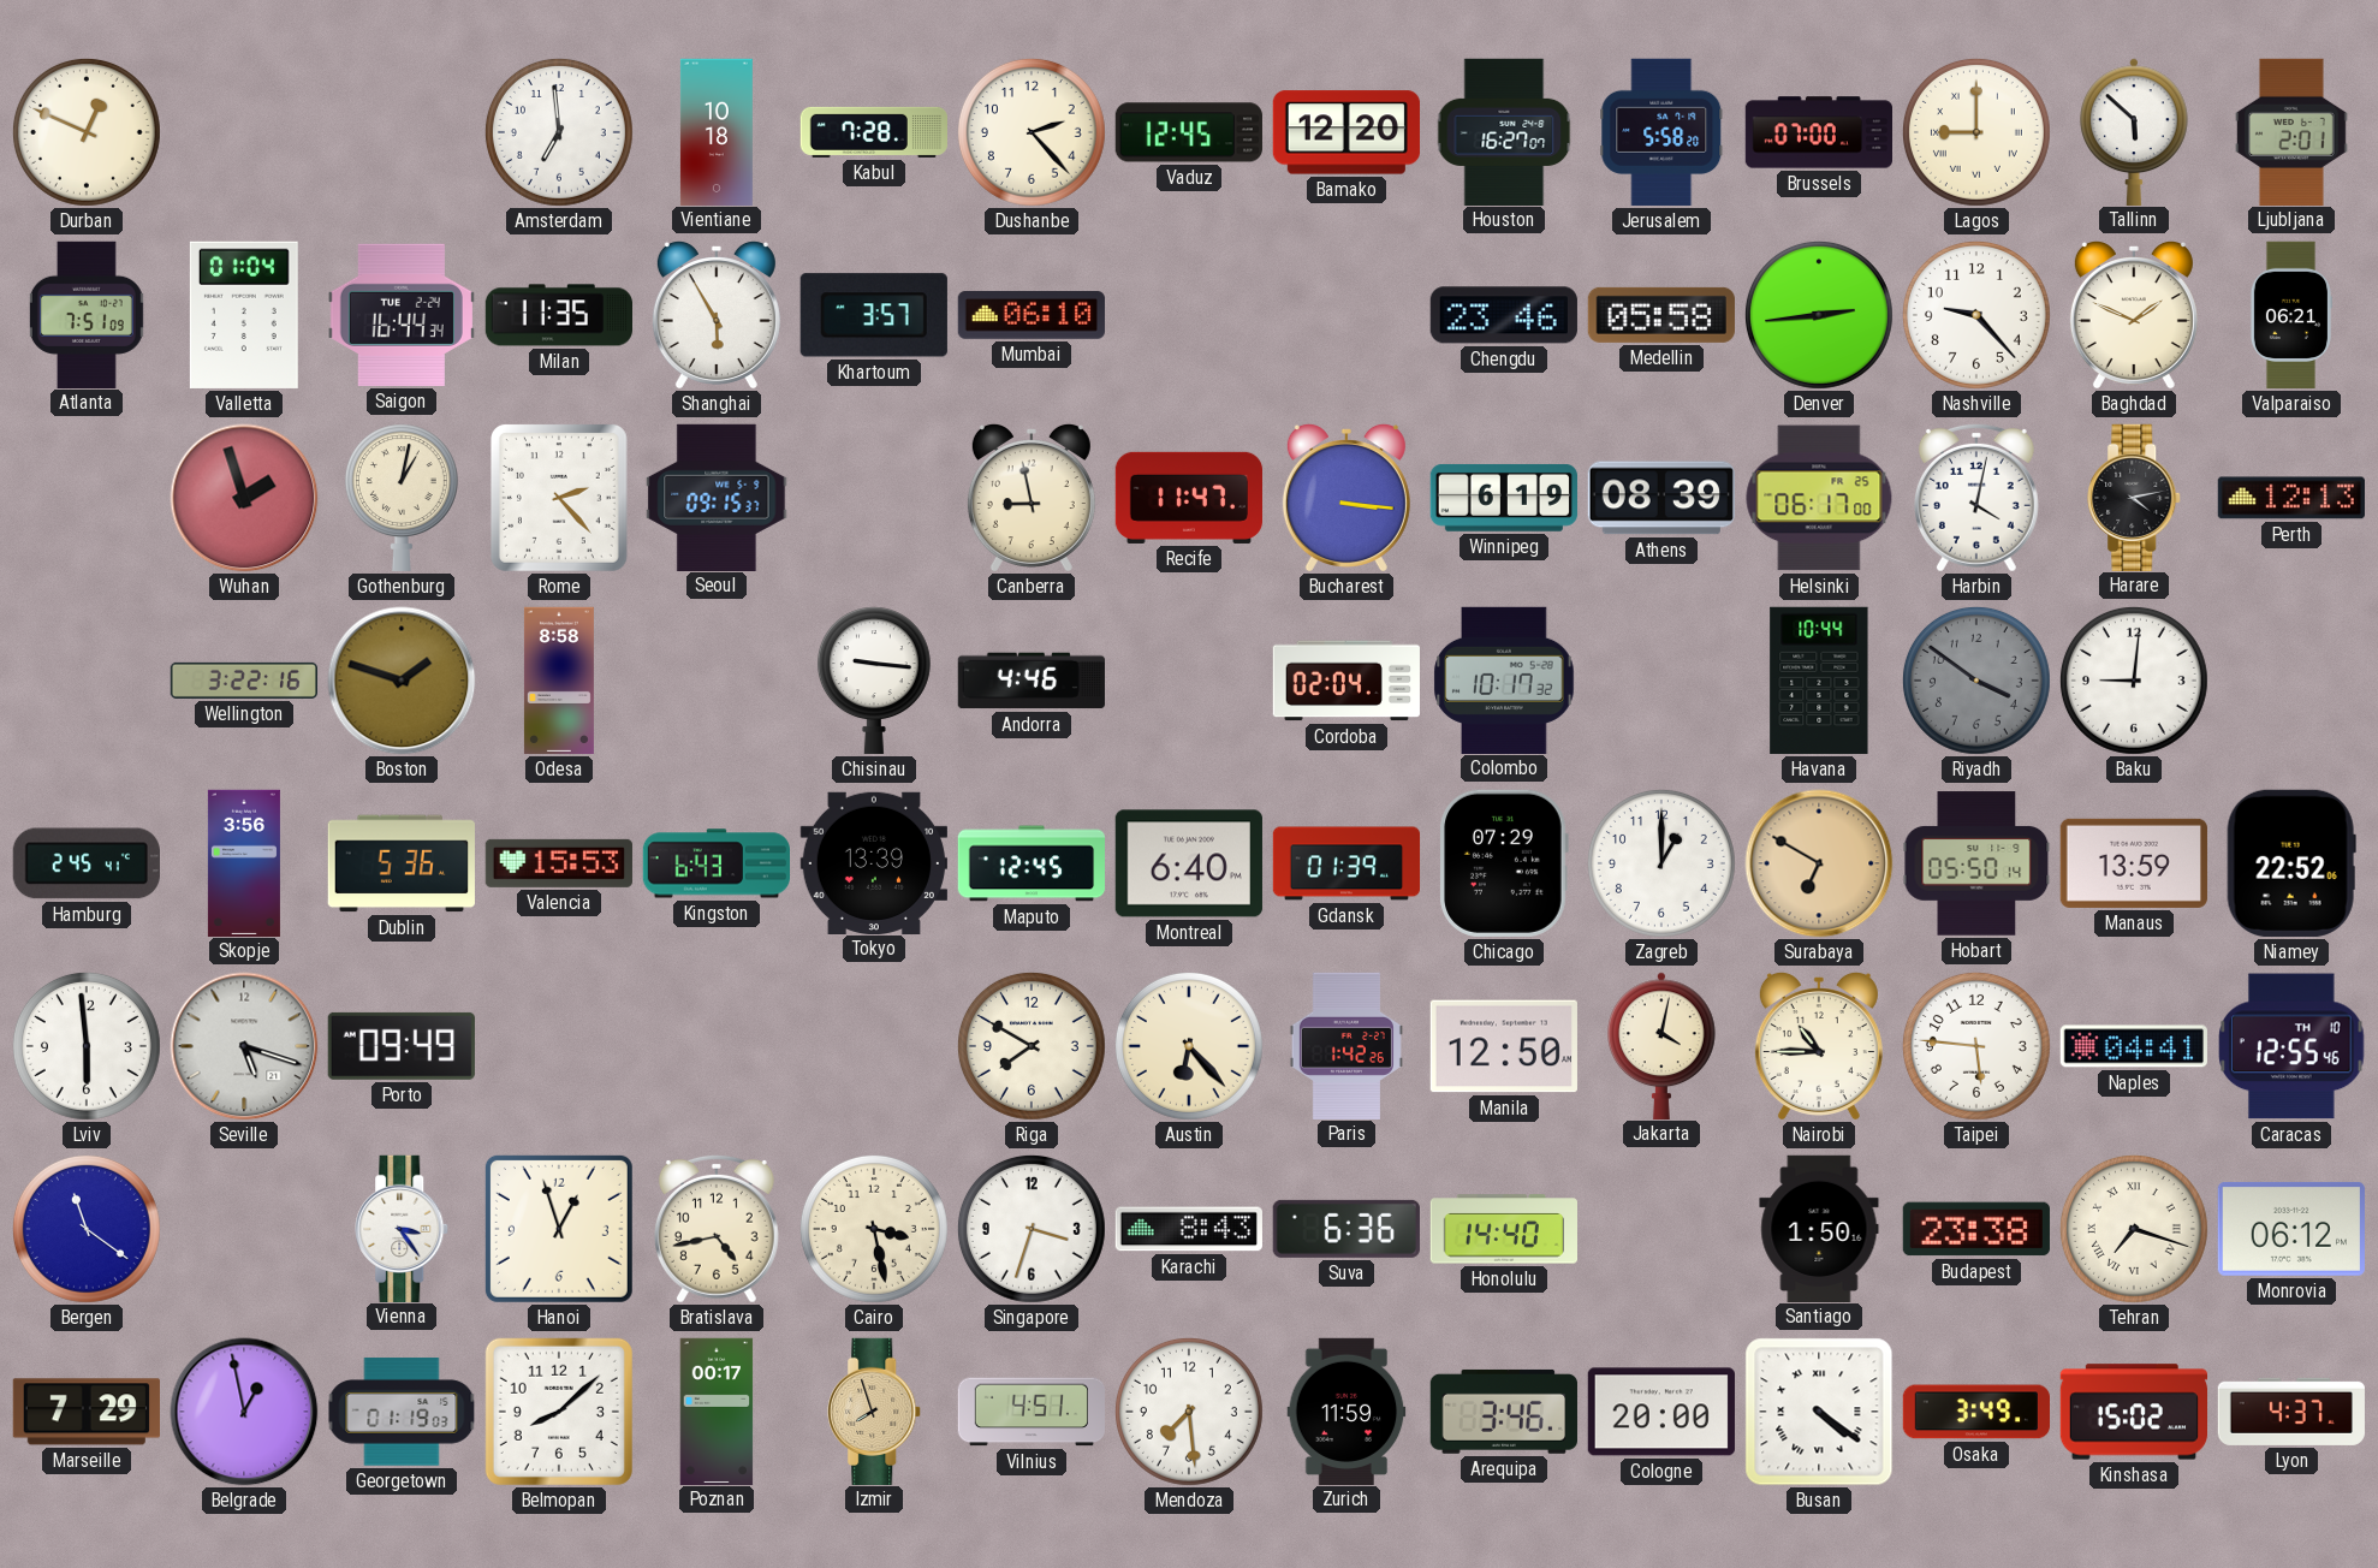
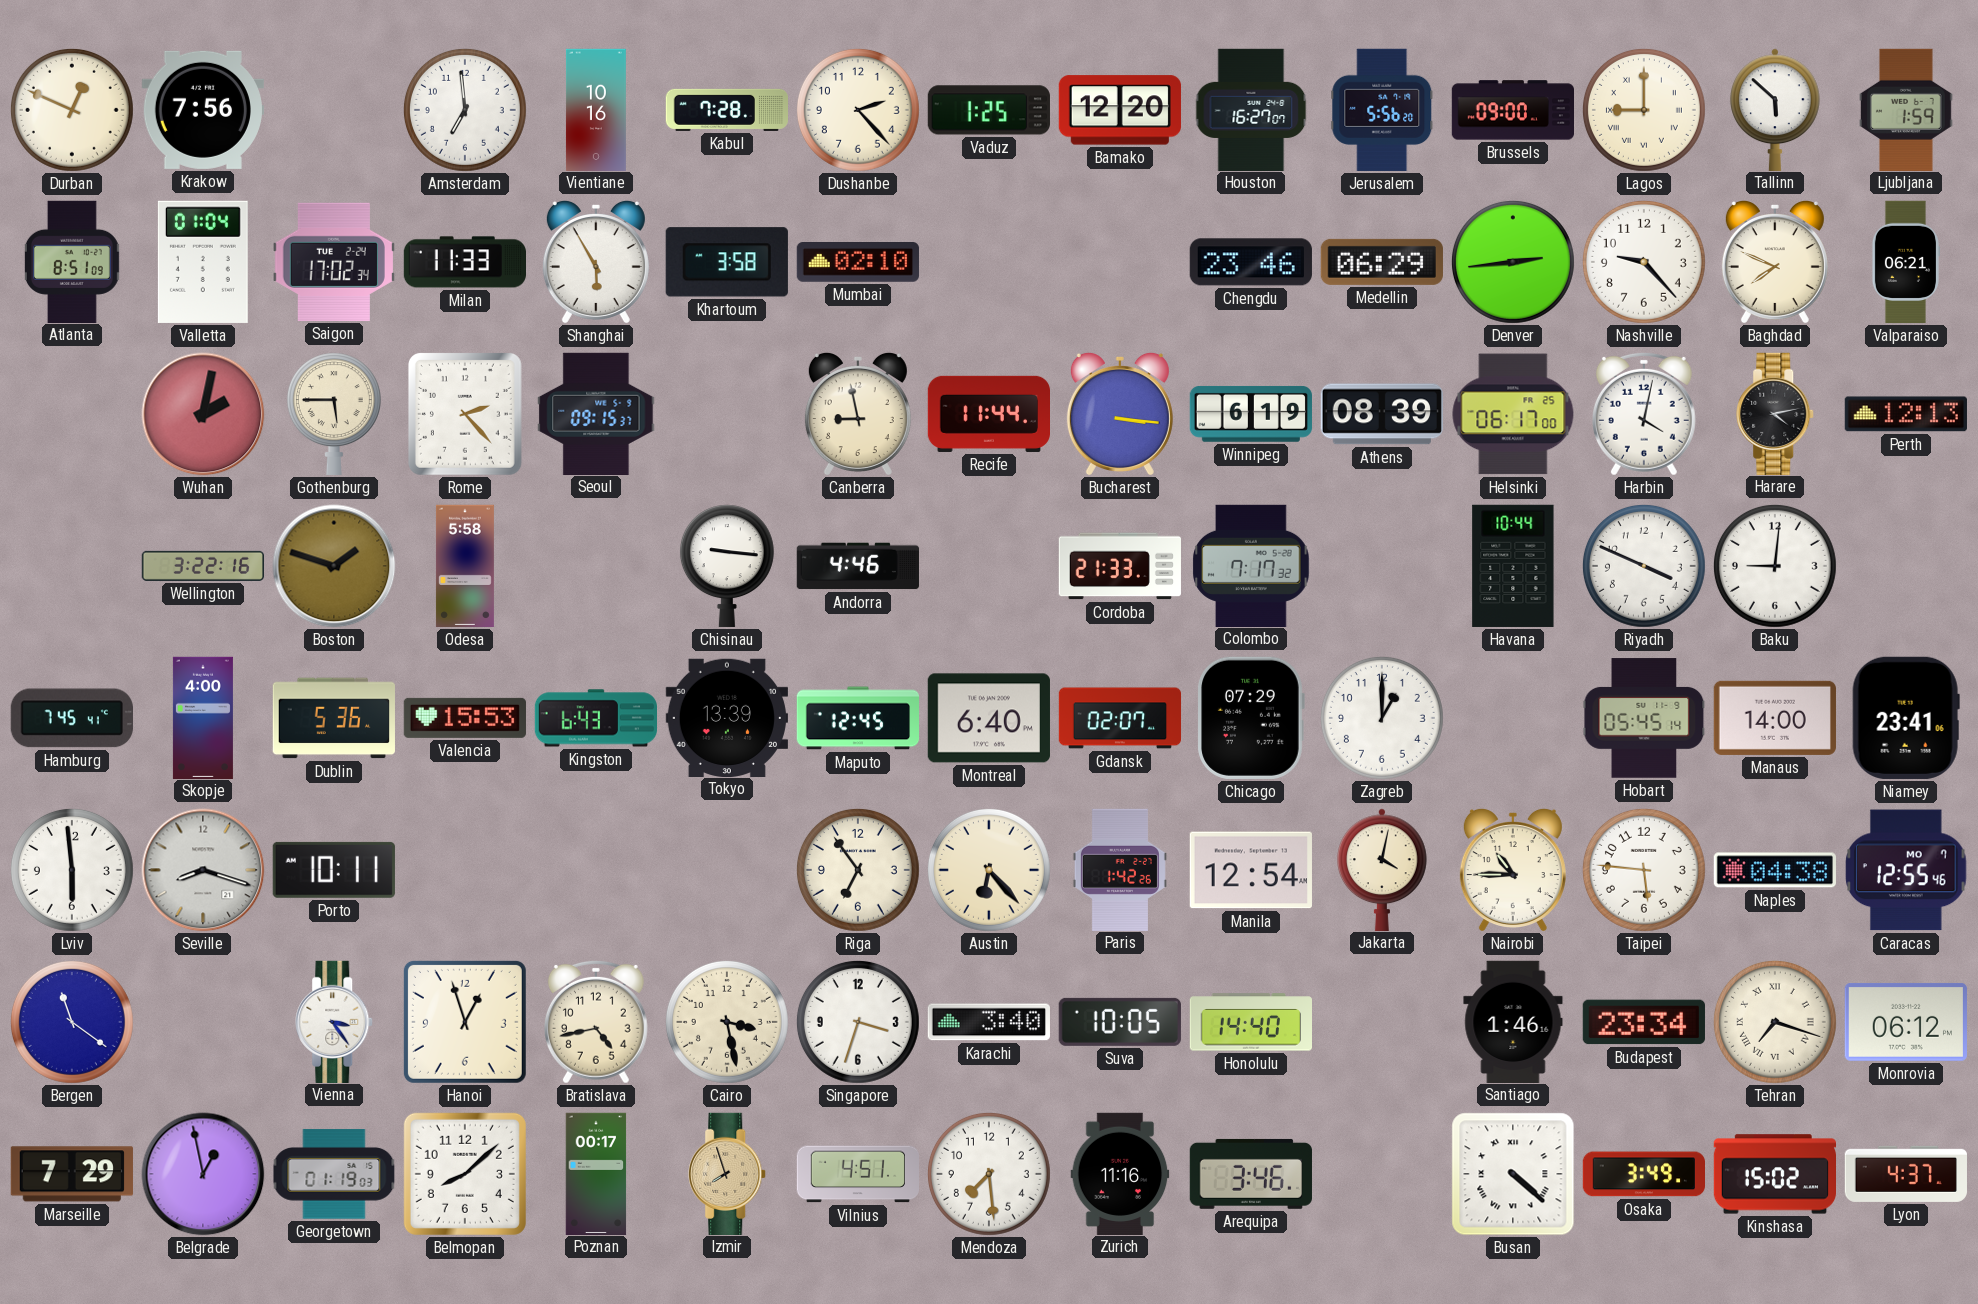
Krakow: none -> 7:56 (203, 110)
Vientiane: 10:18 -> 10:16 (596, 109)
Vaduz: 12:45 -> 1:25 (989, 110)
Jerusalem: 5:58 -> 5:56 (1382, 110)
Brussels: 07:00 -> 09:00 (1512, 110)
Ljubljana: 2:01 -> 1:59 (1906, 109)
Atlanta: 7:51 -> 8:51 (72, 261)
Saigon: 16:44 -> 17:02 (334, 262)
Milan: 11:35 -> 11:33 (464, 262)
Khartoum: 3:57 -> 3:58 (727, 262)
Mumbai: 06:10 -> 02:10 (857, 263)
Medellin: 05:58 -> 06:29 (1382, 262)
Baghdad: 1:49 -> 7:49 (1775, 262)
Wuhan: 1:57 -> 2:02 (203, 414)
Gothenburg: 1:02 -> 5:45 (334, 414)
Recife: 11:47 -> 11:44 (988, 414)
Odesa: 8:58 -> 5:58 (465, 566)
Cordoba: 02:04 -> 21:33 (1119, 566)
Colombo: 10:17 -> 7:17 (1251, 565)
Riyadh: 3:51 -> 3:49 (1644, 566)
Riyadh dial: grey -> white (1644, 566)
Hamburg: 2:45 -> 7:45 (72, 718)
Skopje: 3:56 -> 4:00 (203, 717)
Gdansk: 01:39 -> 02:07 (1120, 718)
Surabaya: 6:50 -> none (1819, 863)
Hobart: 05:50 -> 05:45 (1644, 718)
Manaus: 13:59 -> 14:00 (1775, 718)
Niamey: 22:52 -> 23:41 (1906, 718)
Seville: 5:18 -> 8:18 (203, 870)
Porto: 09:49 -> 10:11 (334, 870)
Riga: 7:50 -> 6:54 (858, 870)
Manila: 12:50 -> 12:54 (1251, 870)
Naples: 04:41 -> 04:38 (1775, 870)
Caracas date: TH 10 -> MO 7 (1906, 870)
Karachi: 8:43 -> 3:40 (989, 1022)
Suva: 6:36 -> 10:05 (1120, 1022)
Santiago: 1:50 -> 1:46 (1513, 1021)
Budapest: 23:38 -> 23:34 (1644, 1022)
Zurich: 11:59 -> 11:16 (1120, 1173)
Cologne: 20:00 -> none (1661, 1412)
Busan: 4:21 -> 4:22 (1513, 1174)
